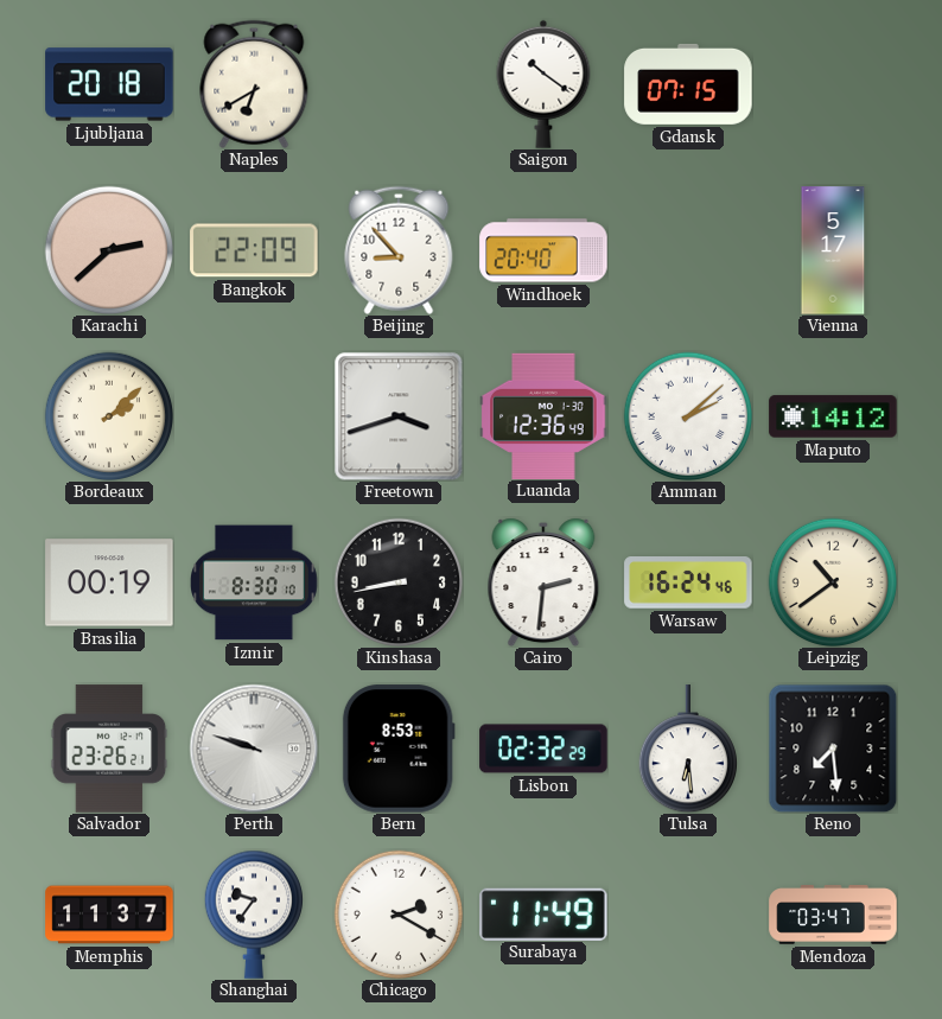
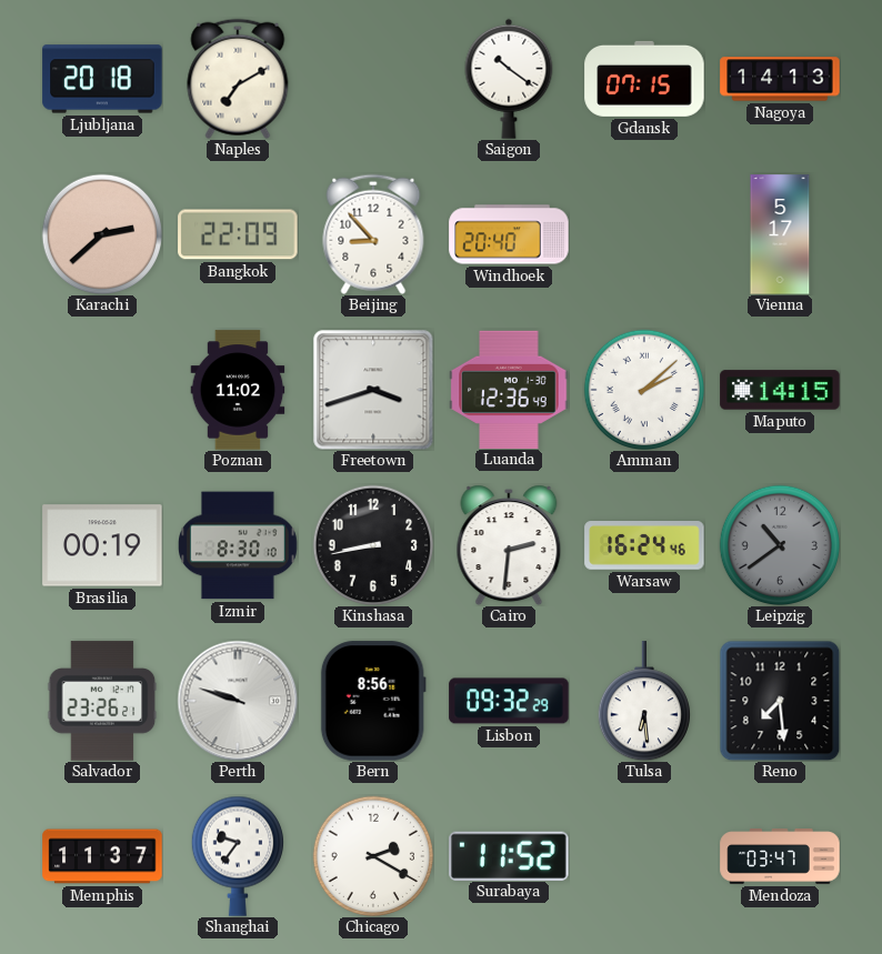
Naples: 6:40 -> 7:10 (238, 79)
Nagoya: none -> 14:13 (780, 79)
Bordeaux: 2:08 -> none (109, 416)
Poznan: none -> 11:02 (238, 390)
Maputo: 14:12 -> 14:15 (780, 390)
Leipzig dial: cream -> grey (780, 545)
Bern: 8:53 -> 8:56 (373, 701)
Lisbon: 02:32 -> 09:32 (509, 701)
Surabaya: 11:49 -> 11:52 (509, 855)
